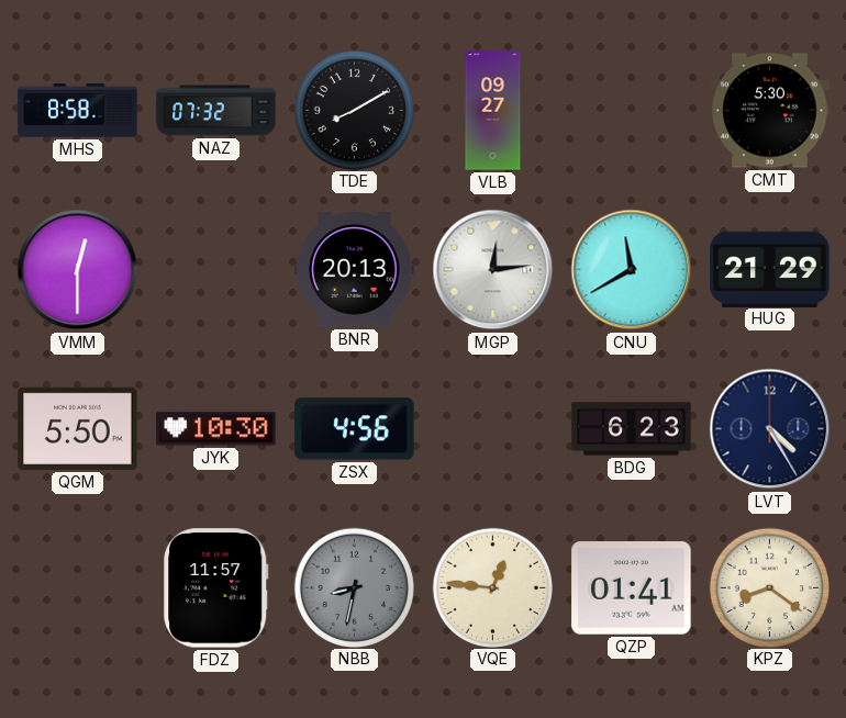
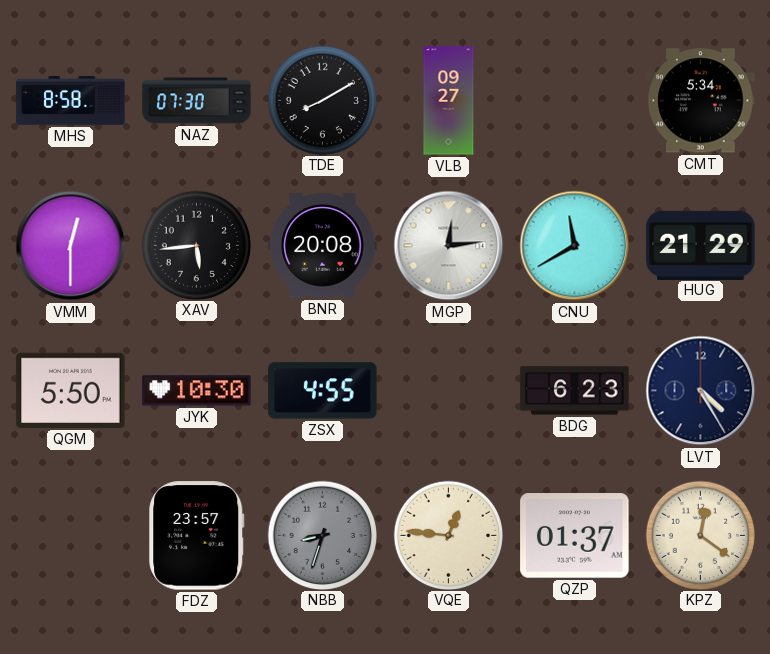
NAZ: 07:32 -> 07:30 (197, 101)
CMT: 5:30 -> 5:34 (701, 101)
XAV: none -> 5:44 (196, 245)
BNR: 20:13 -> 20:08 (323, 246)
ZSX: 4:56 -> 4:55 (323, 391)
FDZ: 11:57 -> 23:57 (197, 536)
NBB: 8:32 -> 8:33 (322, 535)
QZP: 01:41 -> 01:37 (575, 536)
KPZ: 8:21 -> 12:21 (700, 535)
